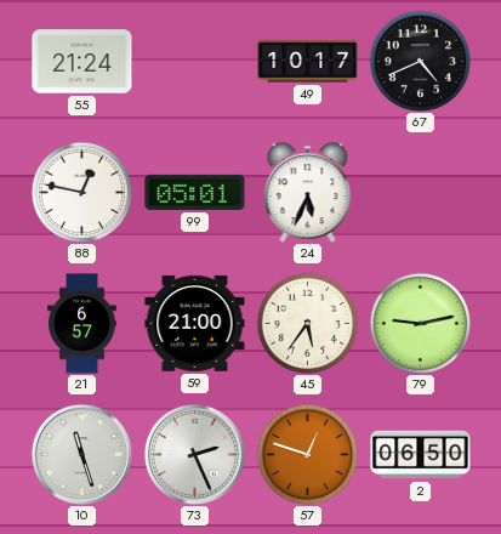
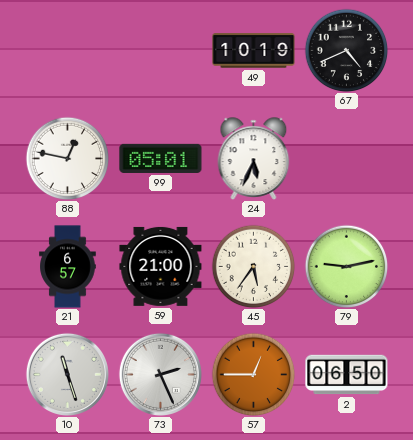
55: 21:24 -> none (82, 62)
49: 10:17 -> 10:19 (254, 51)
57: 12:48 -> 12:45 (253, 374)
